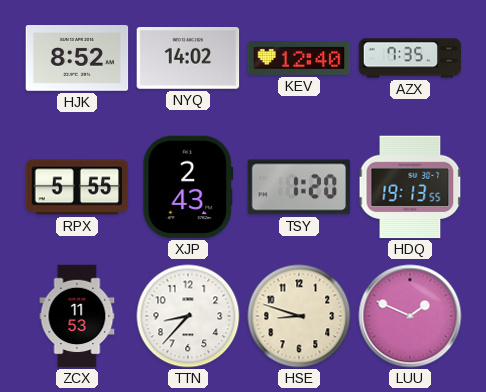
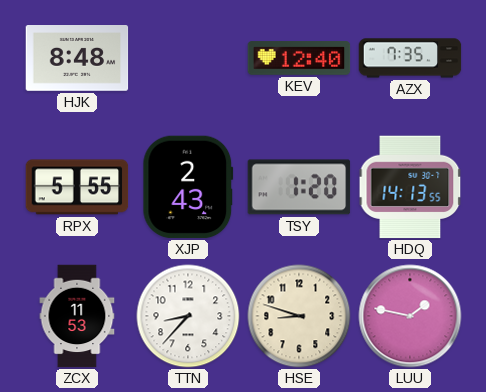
HJK: 8:52 -> 8:48 (77, 59)
NYQ: 14:02 -> none (188, 59)
HDQ: 19:13 -> 14:13 (410, 187)
LUU: 1:49 -> 1:47 (410, 316)
